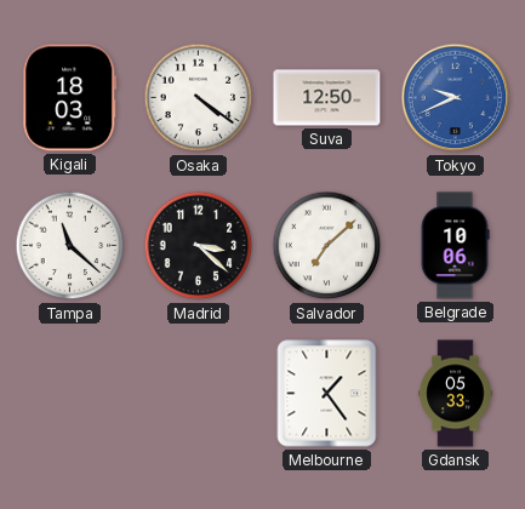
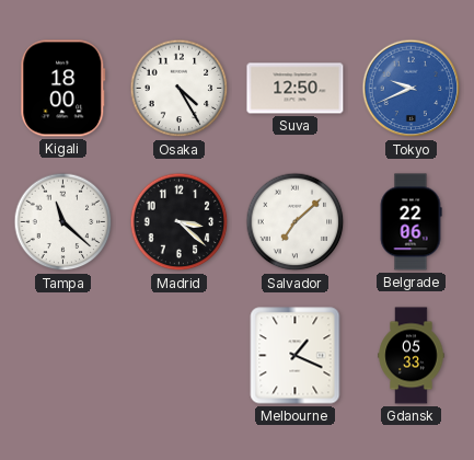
Kigali: 18:03 -> 18:00 (63, 89)
Osaka: 4:21 -> 4:25 (180, 89)
Belgrade: 10:06 -> 22:06 (411, 222)
Melbourne: 1:24 -> 1:19 (296, 356)
